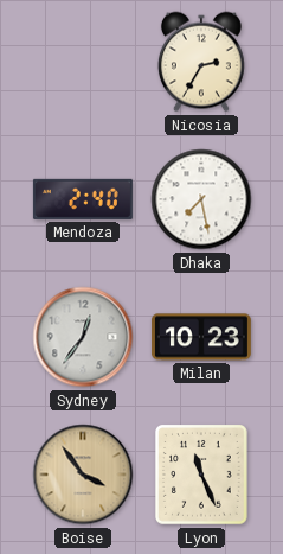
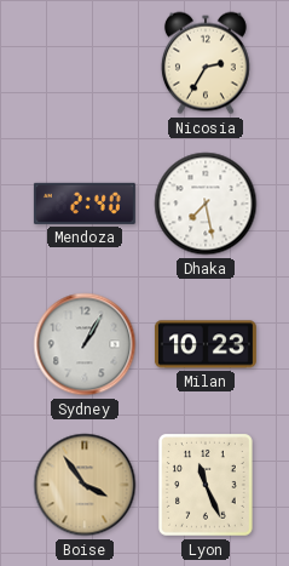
Sydney: 12:36 -> 1:05 (85, 344)
